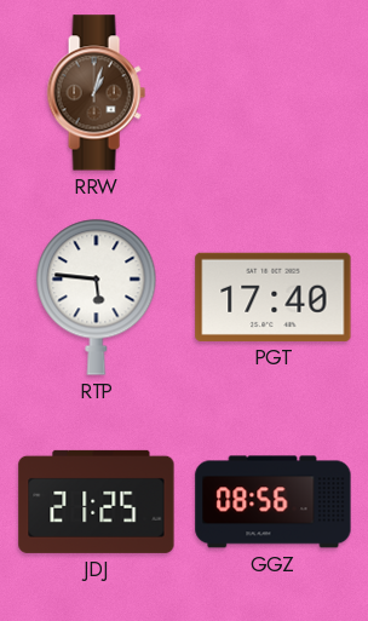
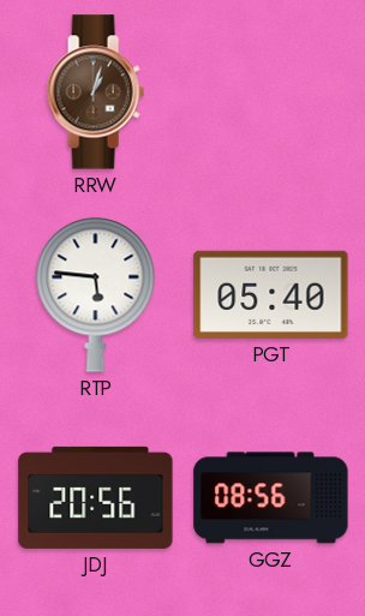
PGT: 17:40 -> 05:40 (271, 294)
JDJ: 21:25 -> 20:56 (96, 497)
